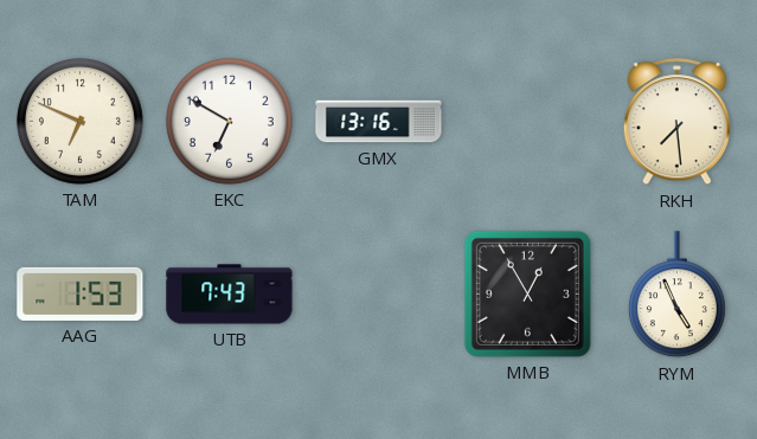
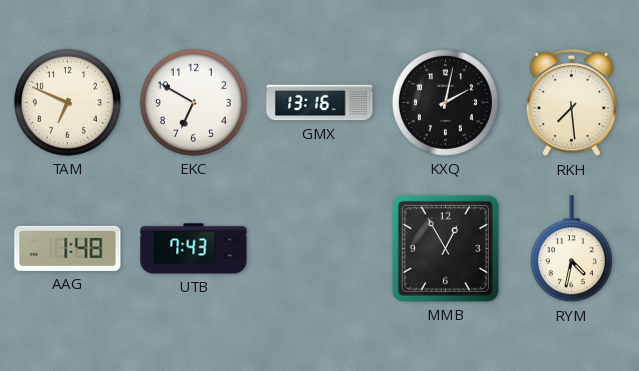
KXQ: none -> 2:02 (445, 102)
AAG: 1:53 -> 1:48 (68, 248)
RYM: 4:56 -> 4:32 (571, 249)
